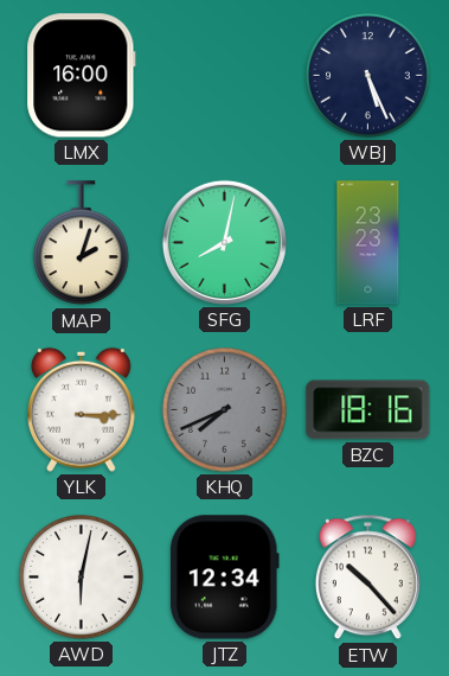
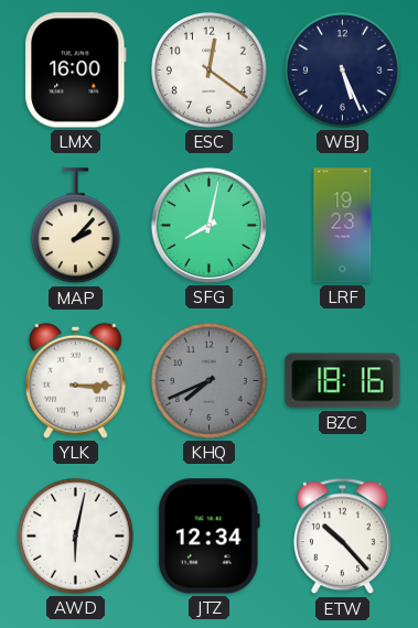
ESC: none -> 12:21 (210, 71)
MAP: 2:03 -> 2:07 (75, 226)
LRF: 23:23 -> 19:23 (343, 226)
